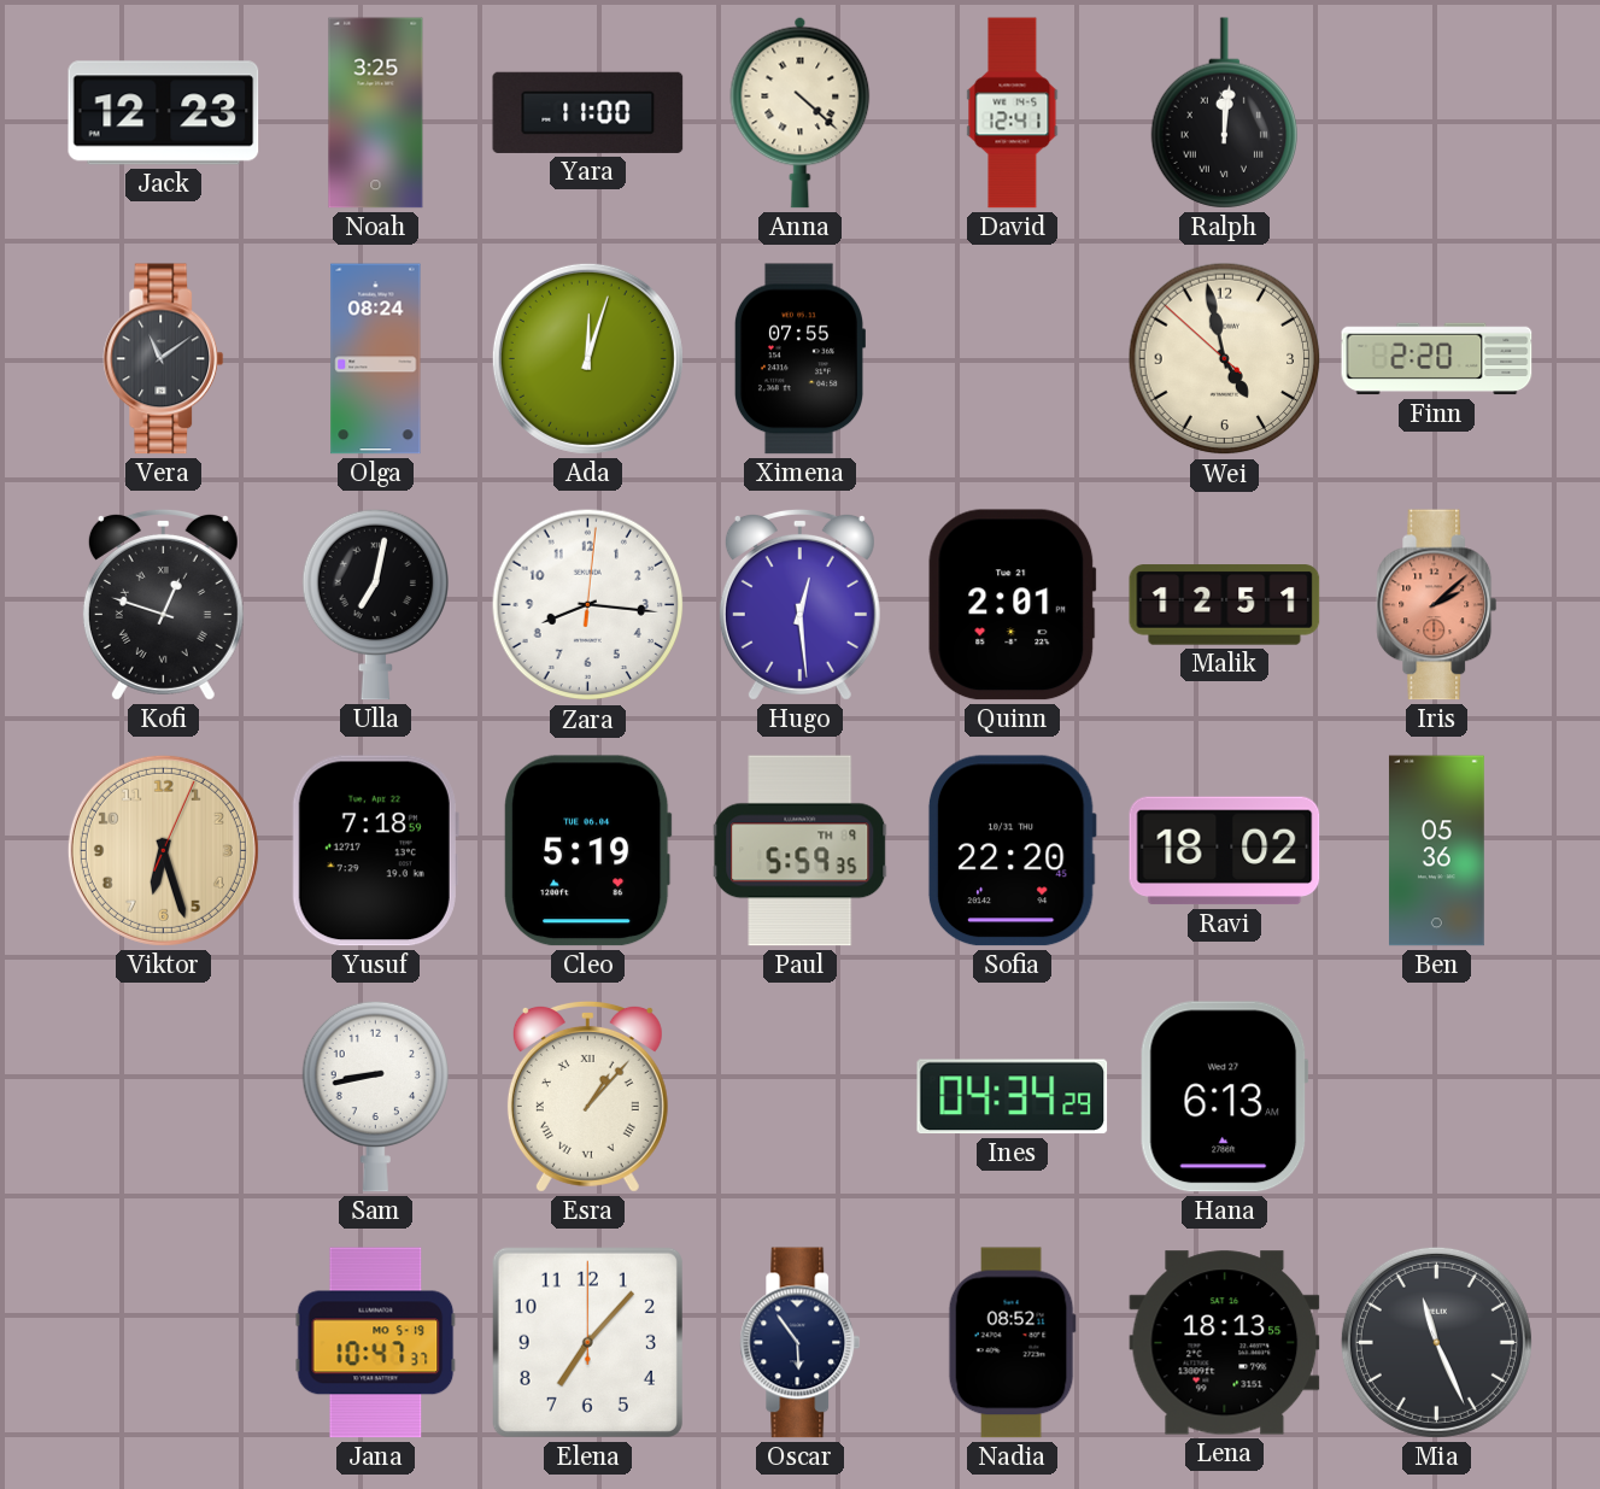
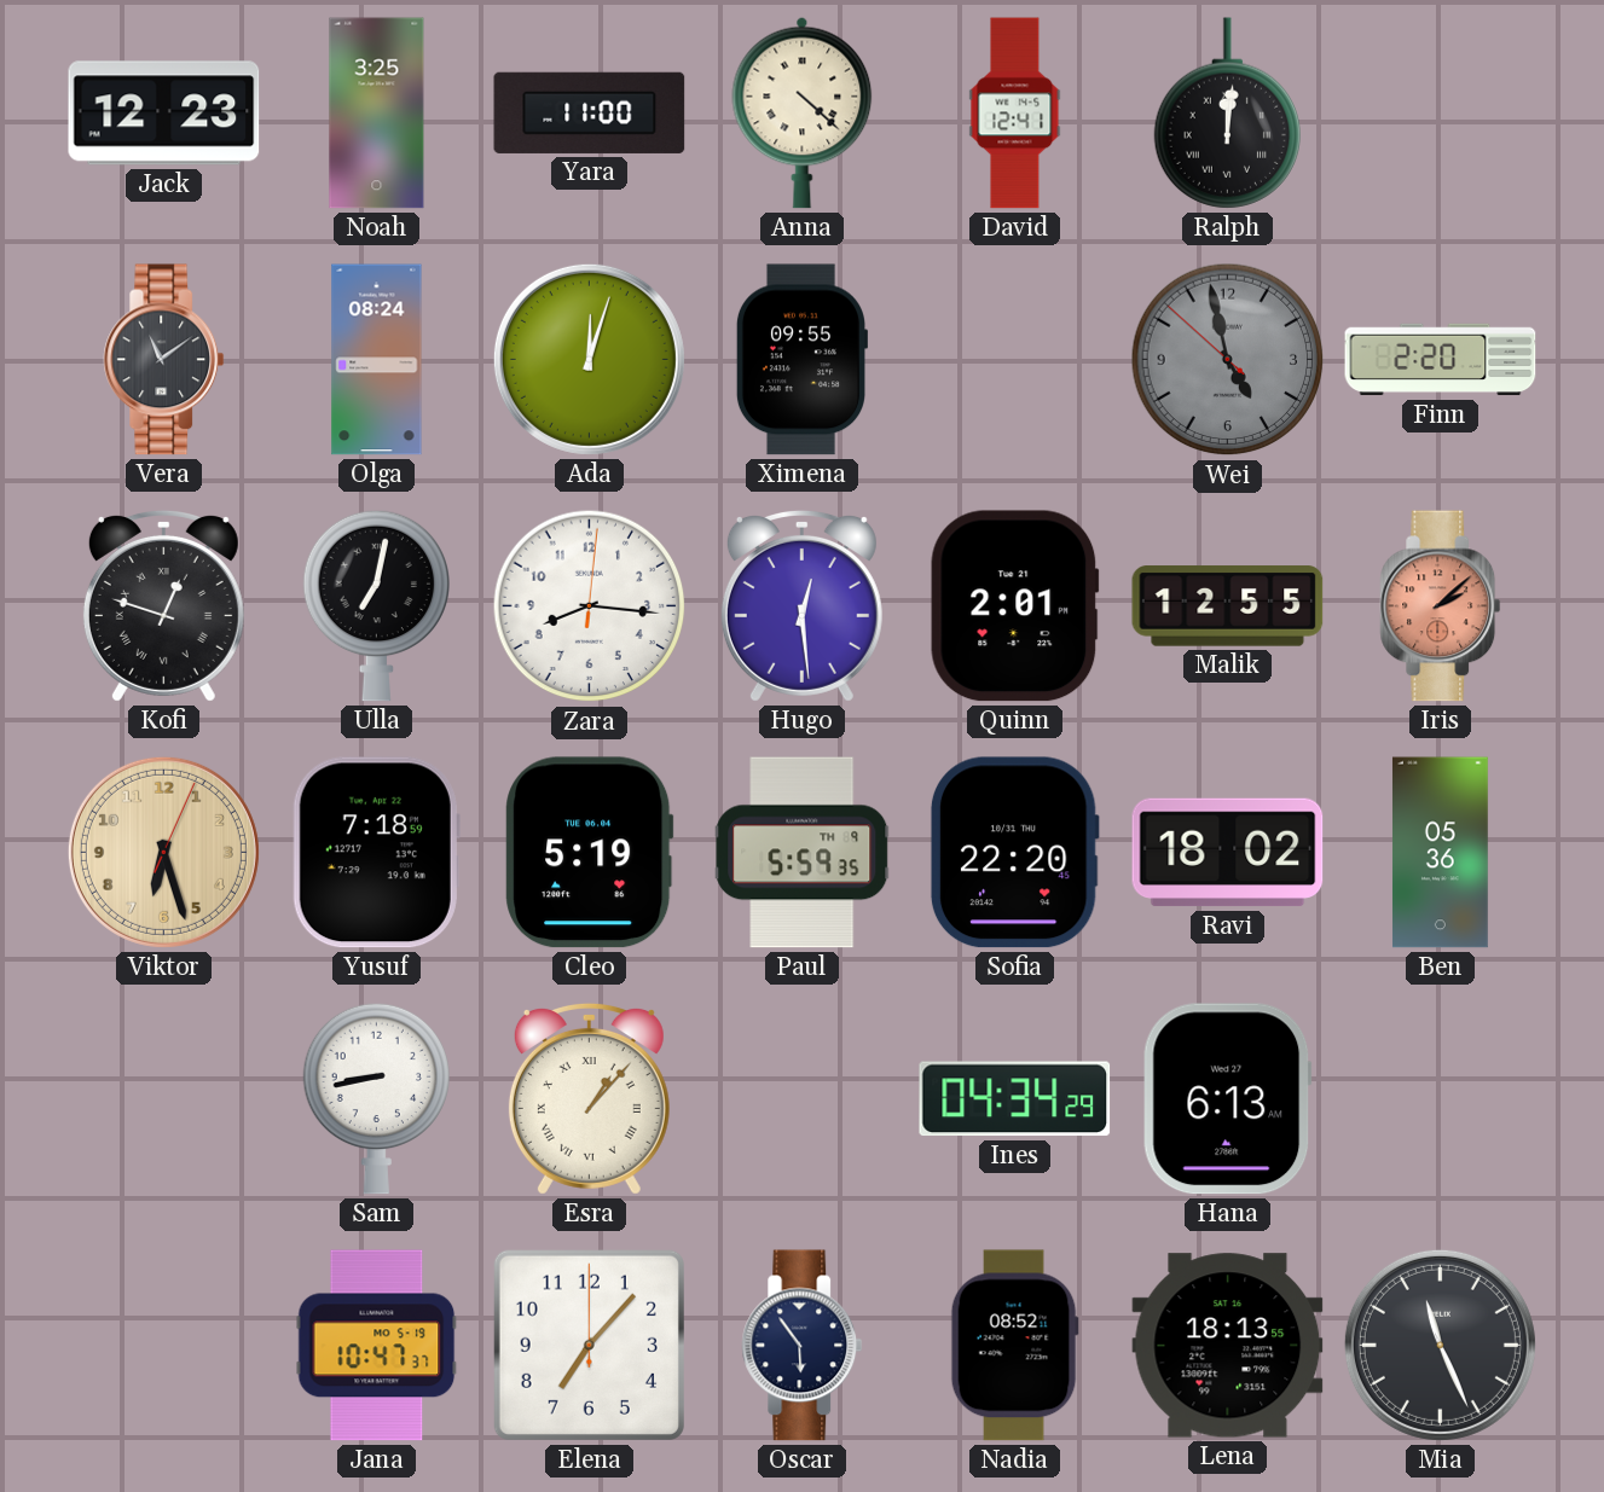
Ximena: 07:55 -> 09:55 (800, 360)
Wei dial: cream -> grey (1228, 360)
Malik: 12:51 -> 12:55 (1228, 606)
